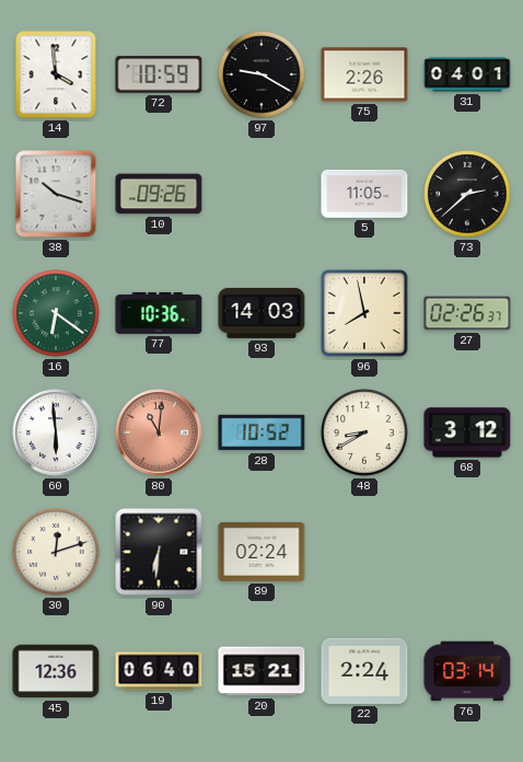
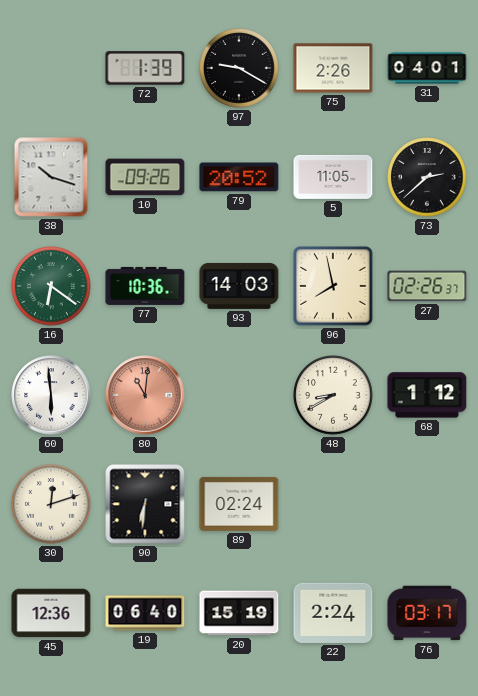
14: 3:59 -> none (56, 74)
72: 10:59 -> 1:39 (145, 68)
79: none -> 20:52 (239, 177)
28: 10:52 -> none (261, 432)
68: 3:12 -> 1:12 (427, 395)
20: 15:21 -> 15:19 (239, 613)
76: 03:14 -> 03:17 (427, 613)
